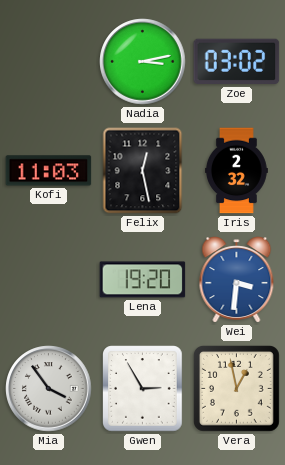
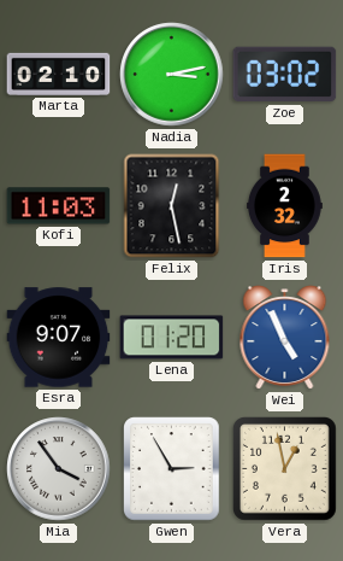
Marta: none -> 02:10 (59, 74)
Esra: none -> 9:07 (59, 338)
Lena: 19:20 -> 01:20 (172, 338)
Wei: 3:31 -> 4:56 (285, 338)
